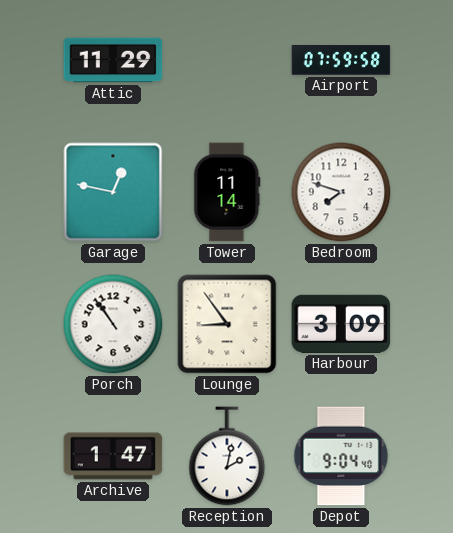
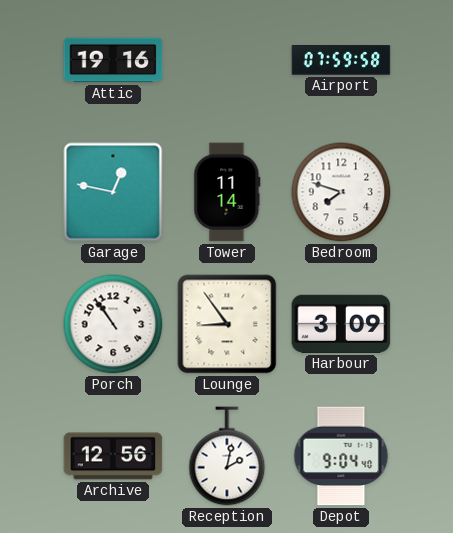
Attic: 11:29 -> 19:16 (113, 60)
Archive: 1:47 -> 12:56 (113, 456)
